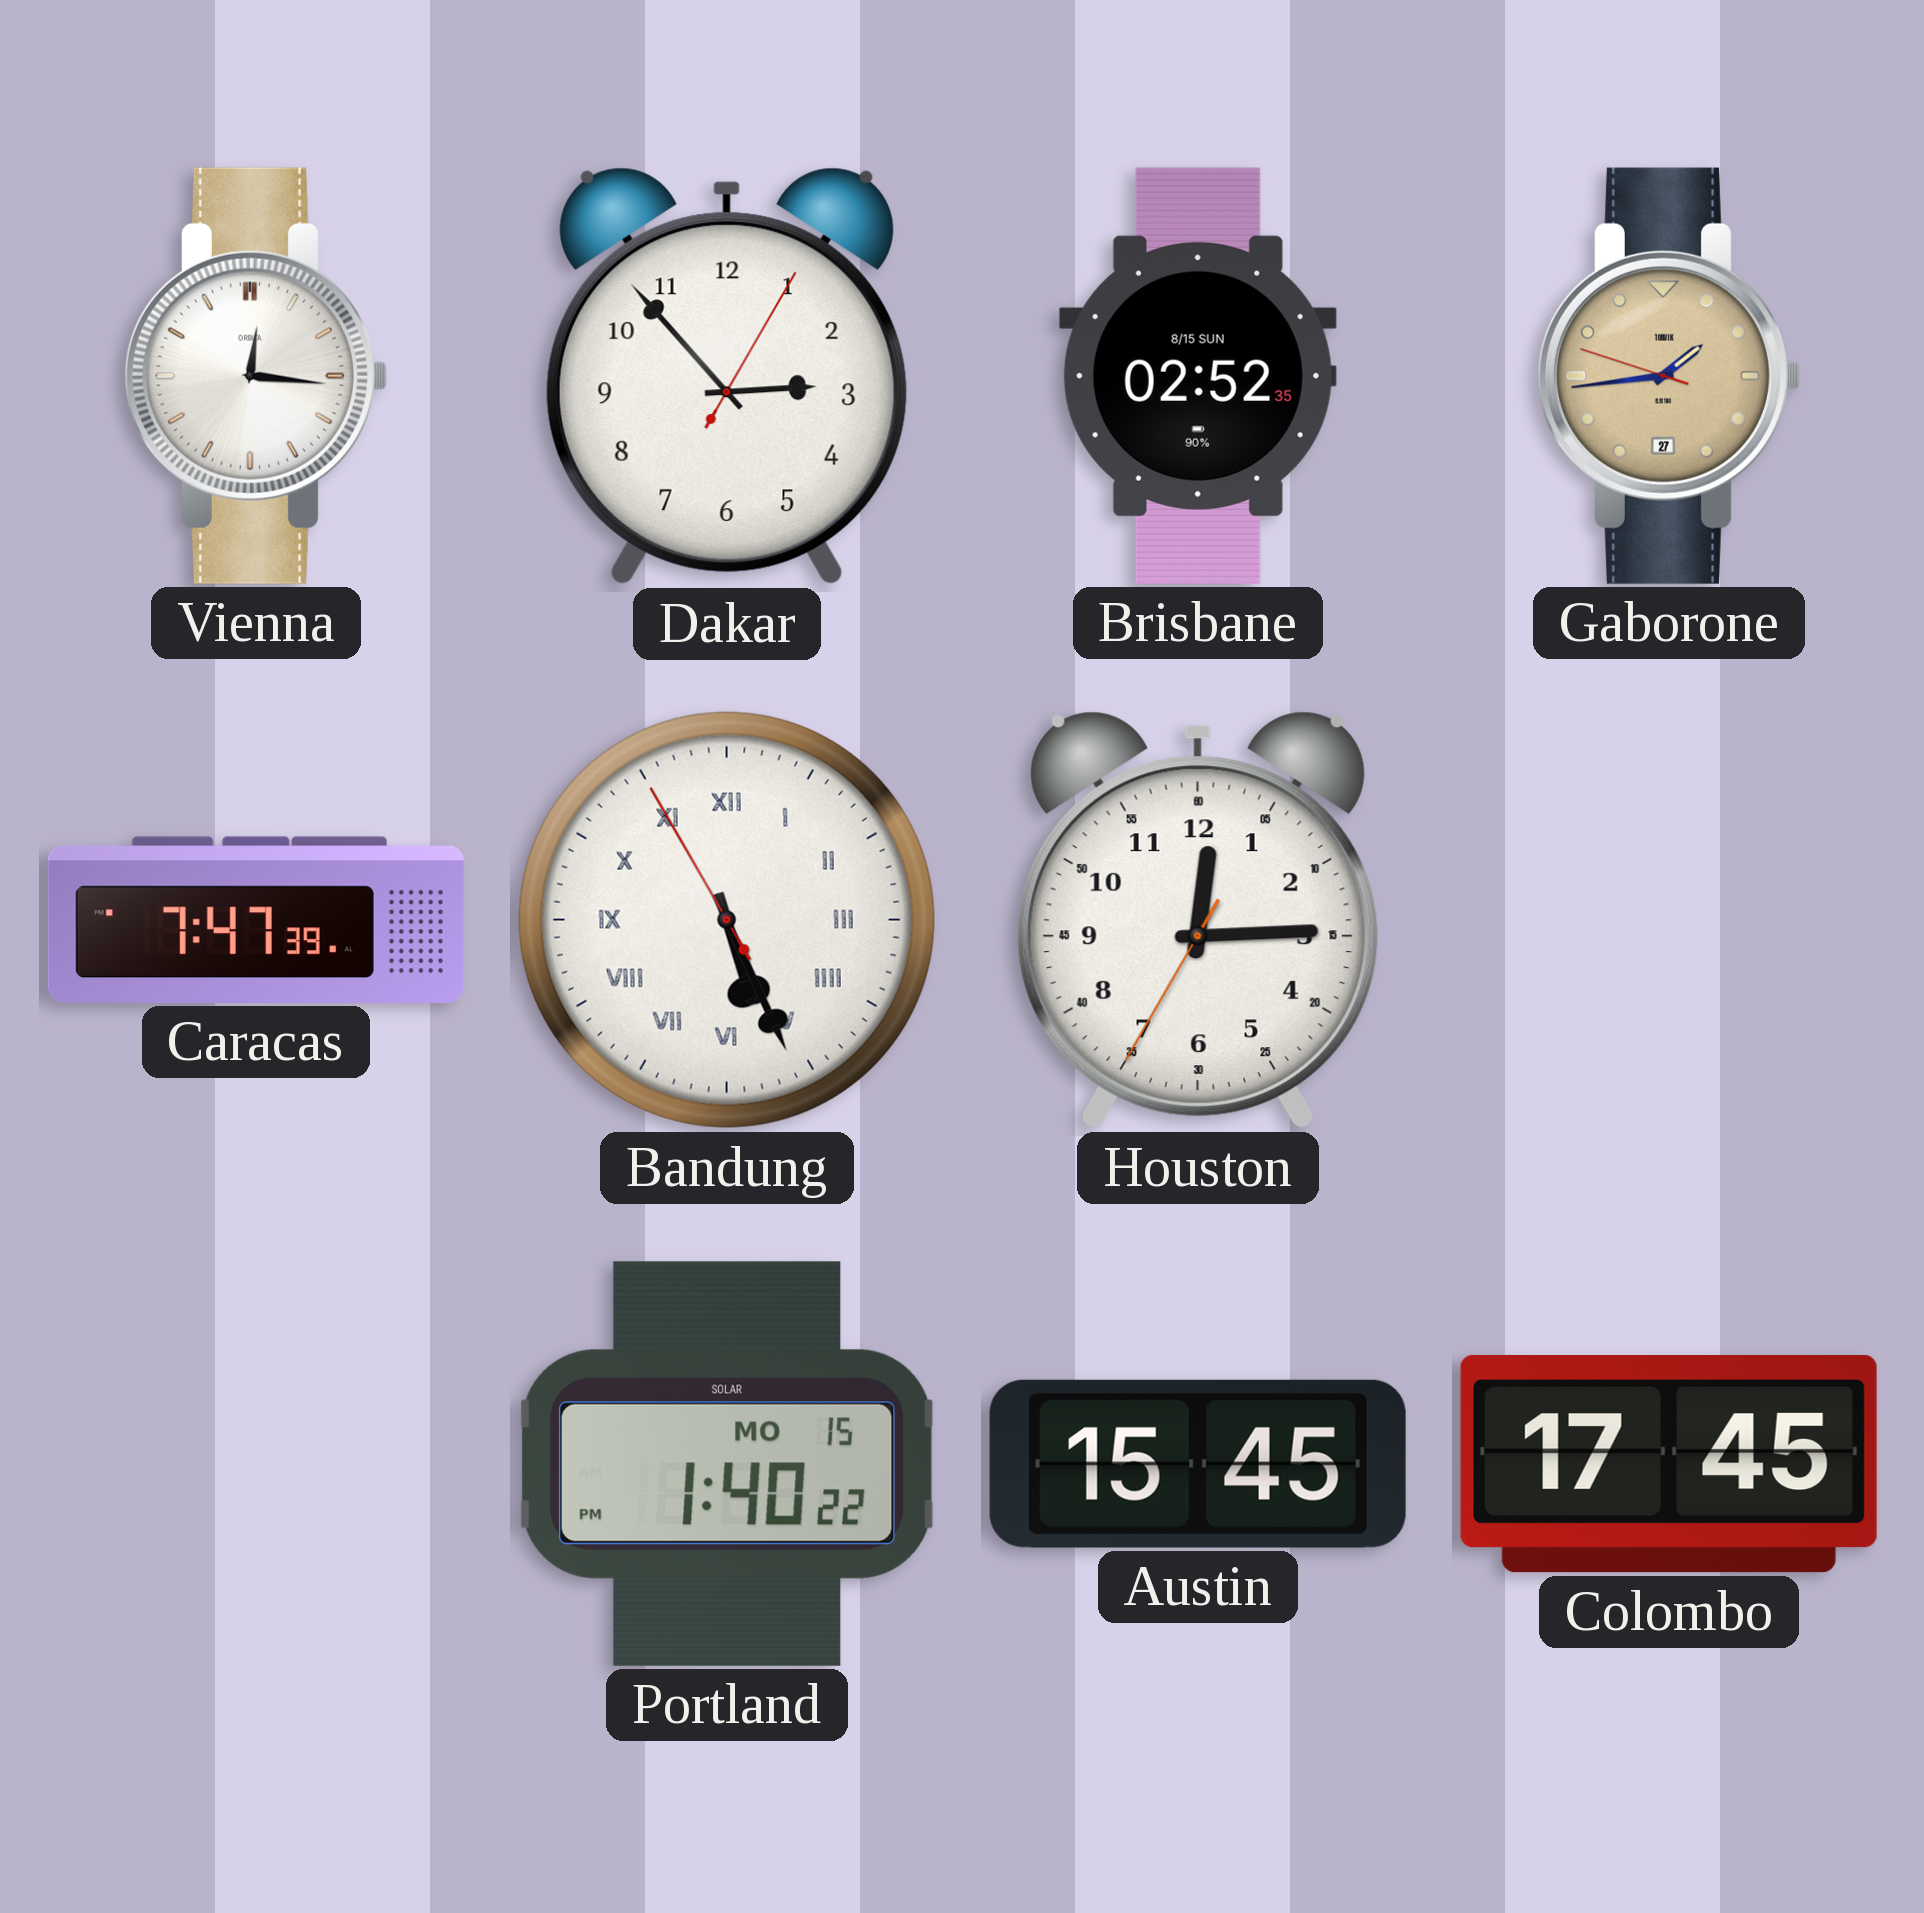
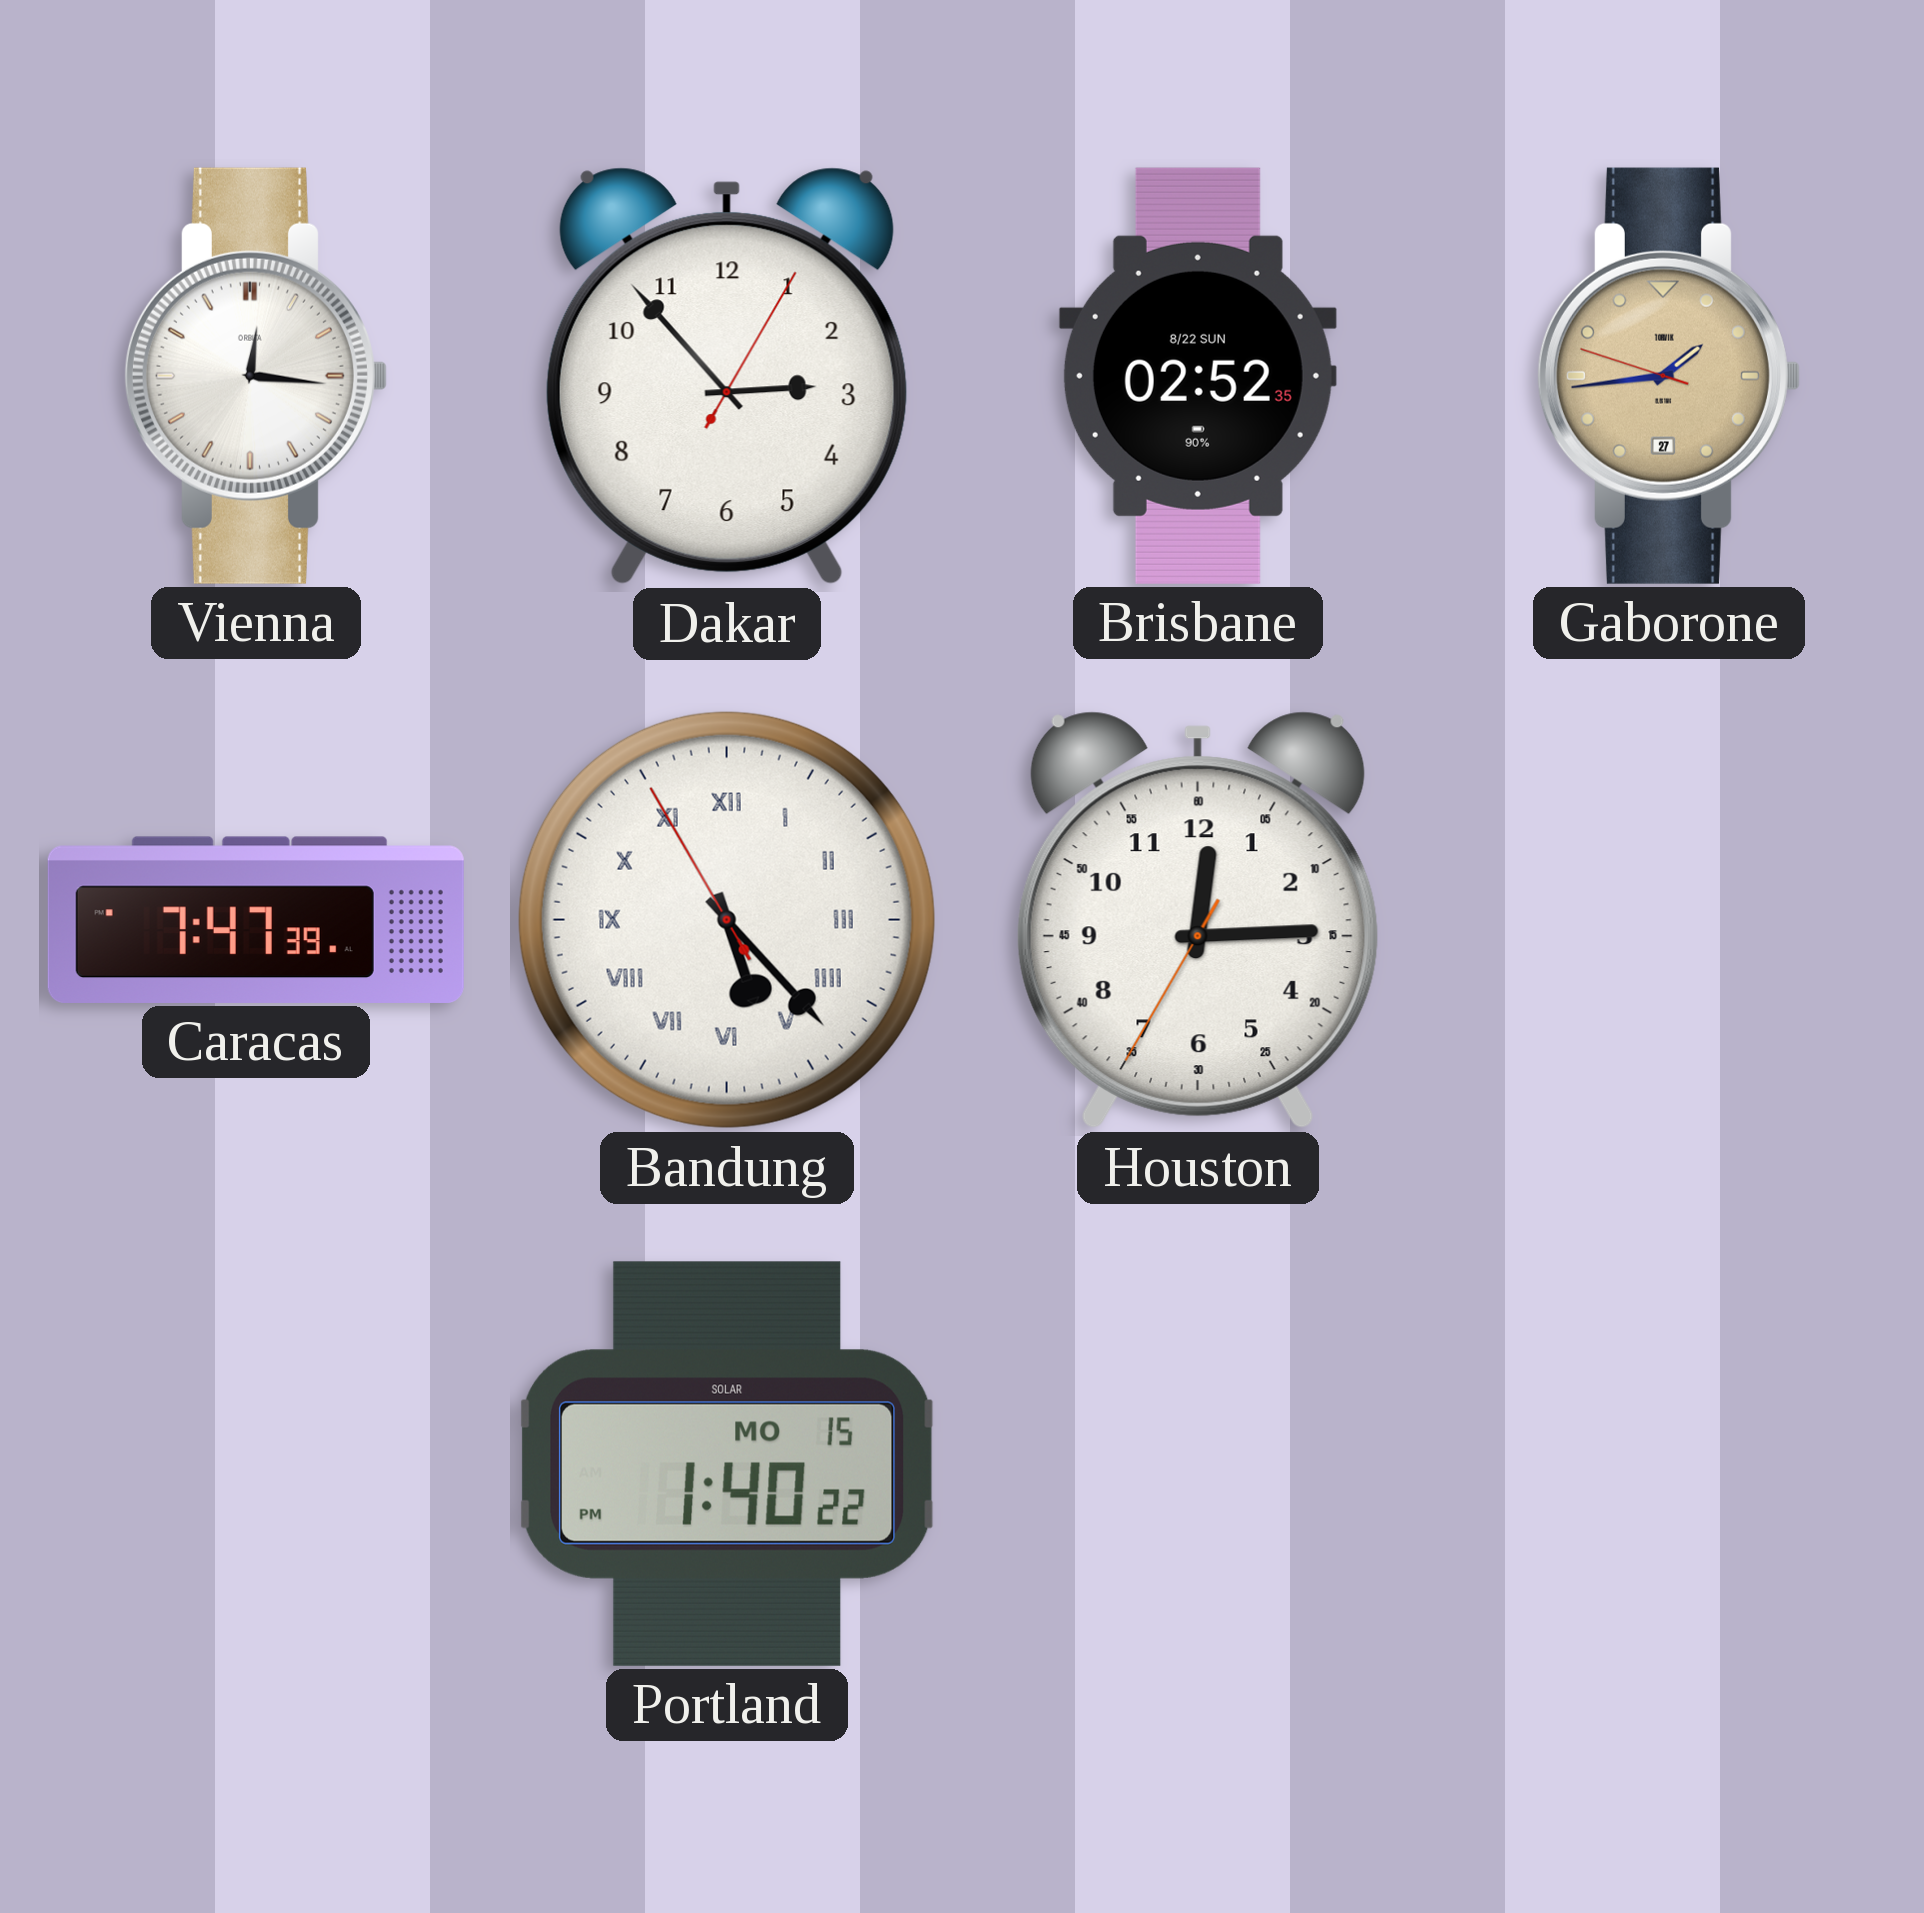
Brisbane date: 8/15 SUN -> 8/22 SUN (1198, 376)
Bandung: 5:25 -> 5:22 (727, 920)
Austin: 15:45 -> none (1198, 1464)
Colombo: 17:45 -> none (1669, 1465)
